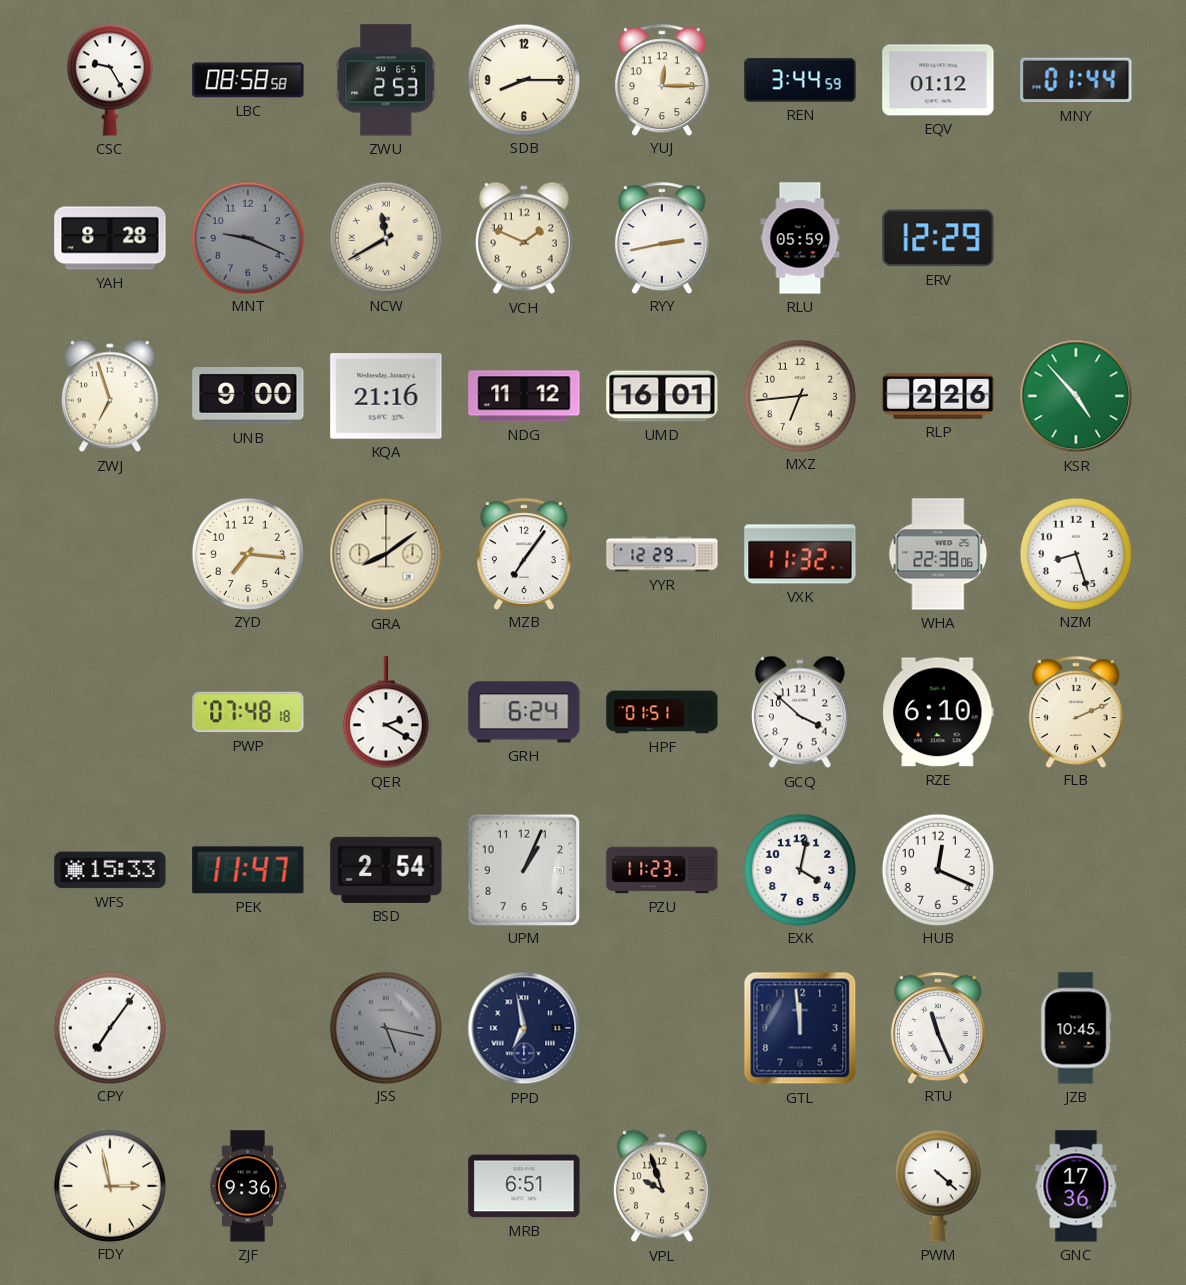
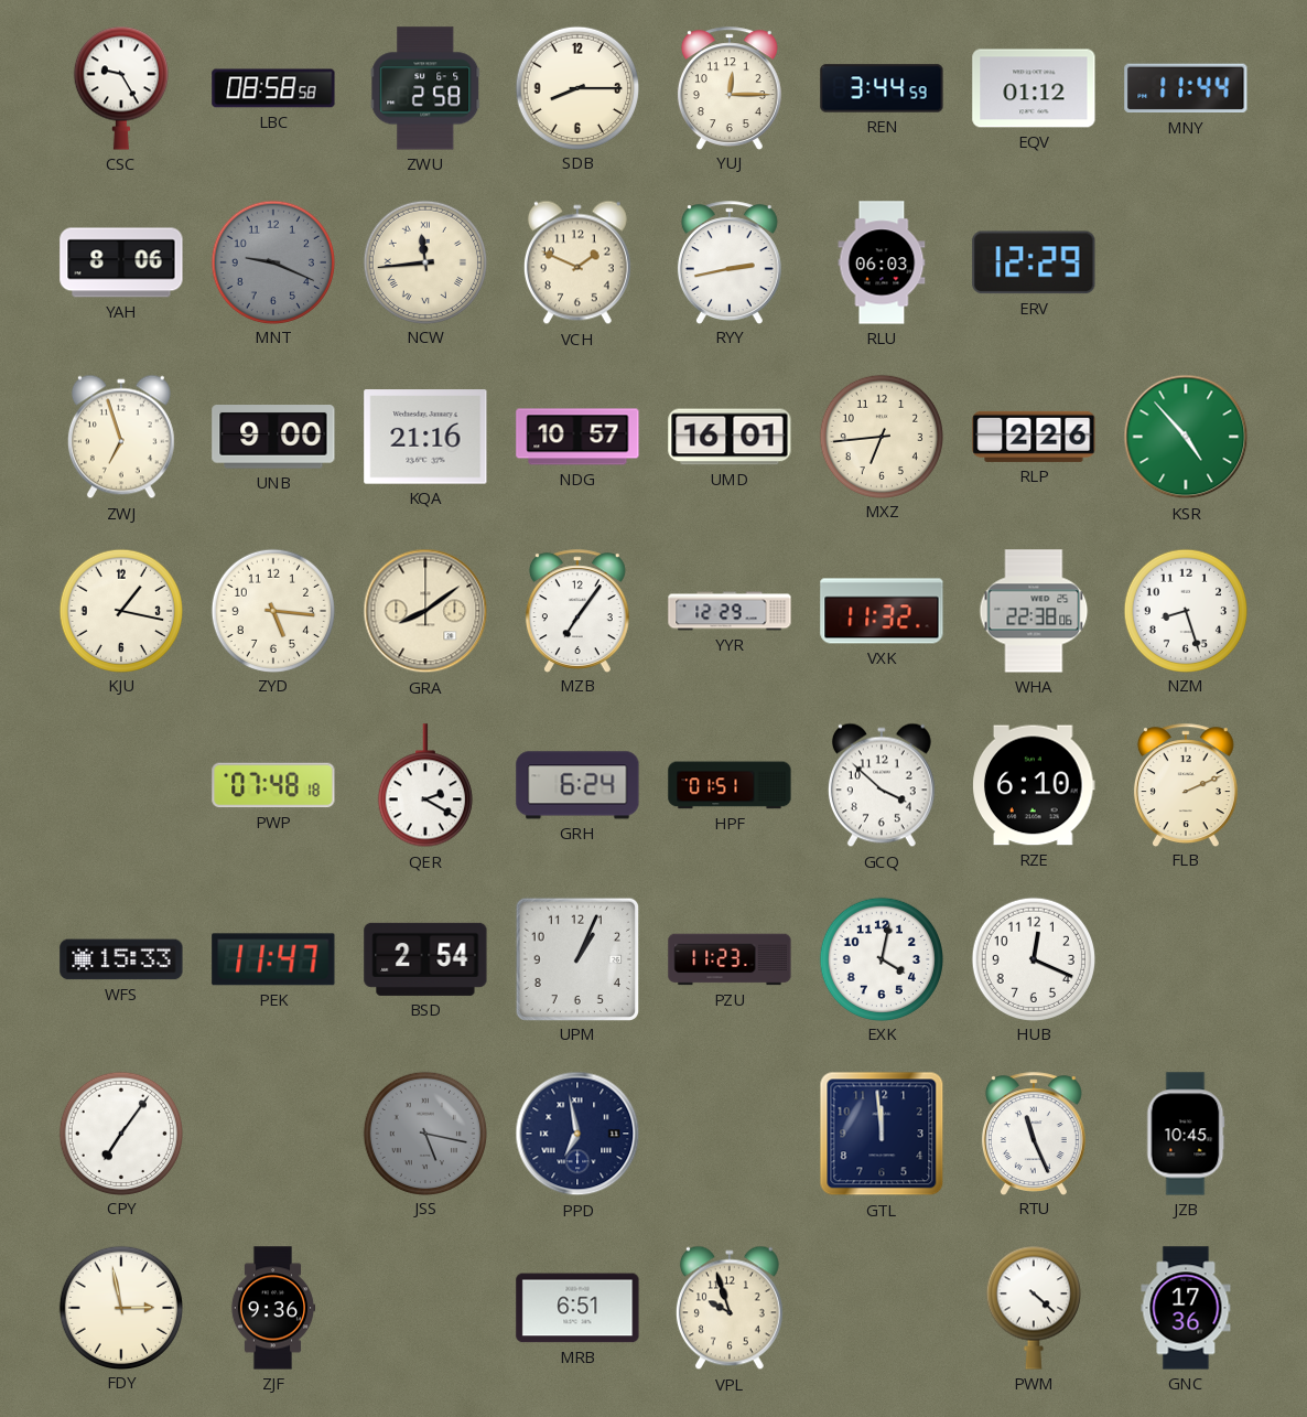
ZWU: 2:53 -> 2:58 (425, 88)
MNY: 01:44 -> 11:44 (1186, 88)
YAH: 8:28 -> 8:06 (121, 262)
NCW: 11:40 -> 11:44 (424, 261)
RLU: 05:59 -> 06:03 (882, 262)
NDG: 11:12 -> 10:57 (577, 437)
KJU: none -> 1:17 (120, 610)
ZYD: 7:16 -> 5:16 (272, 610)
